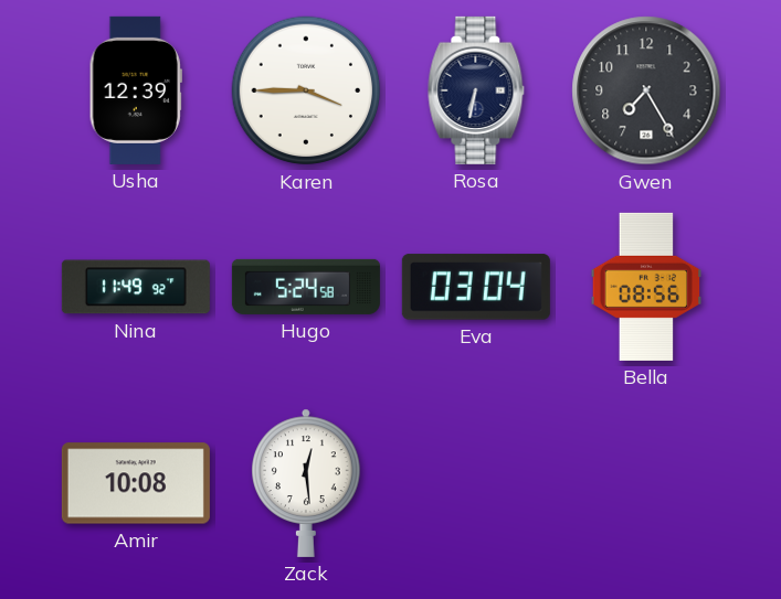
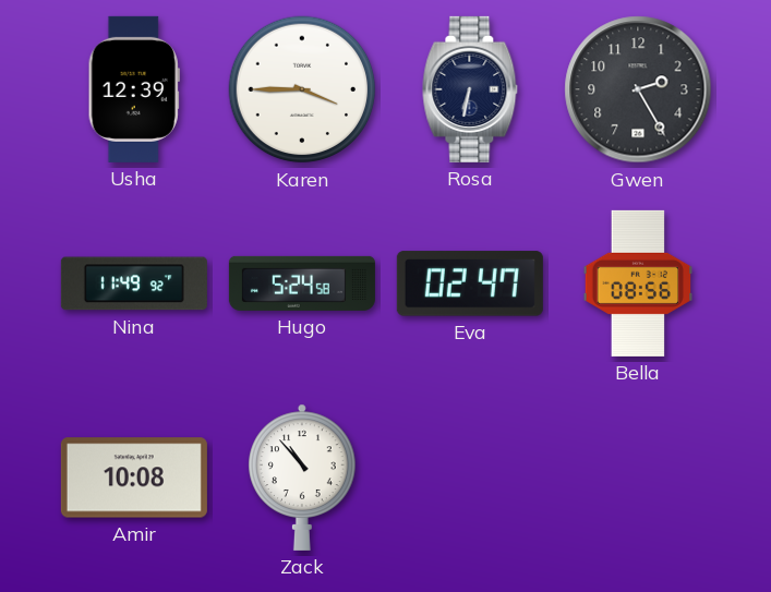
Gwen: 7:25 -> 2:25 (638, 89)
Eva: 03:04 -> 02:47 (470, 283)
Zack: 12:29 -> 10:53 (303, 478)
